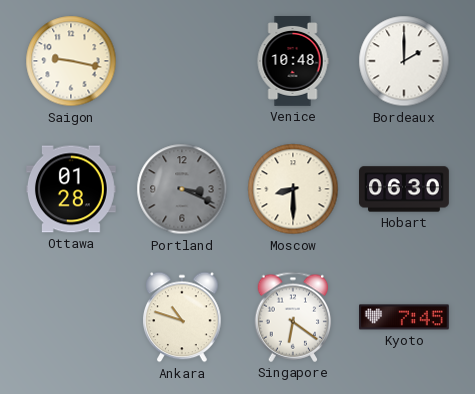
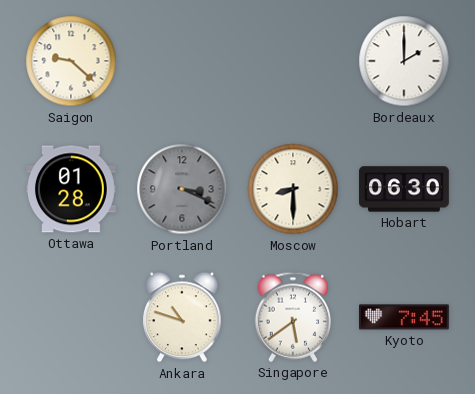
Saigon: 9:17 -> 9:22 (71, 61)
Venice: 10:48 -> none (293, 62)
Singapore: 6:21 -> 5:39 (293, 317)
